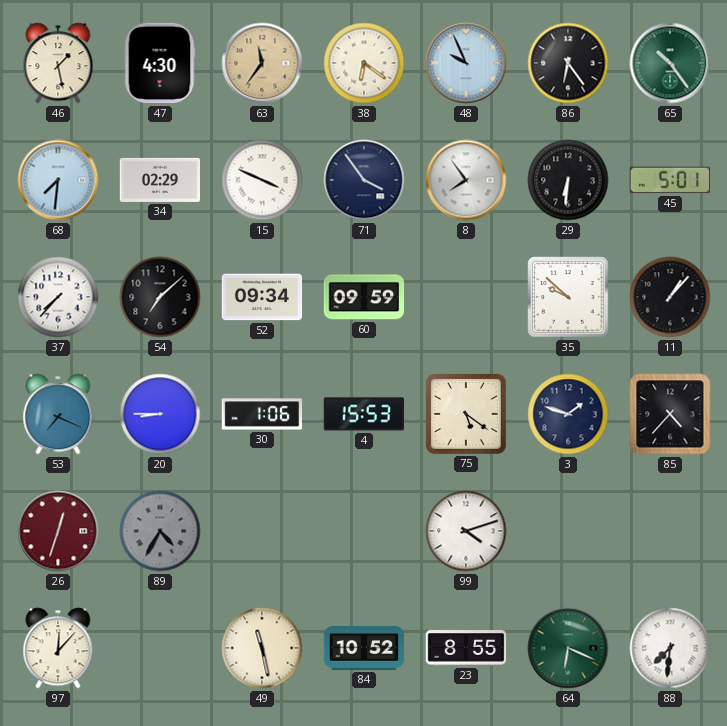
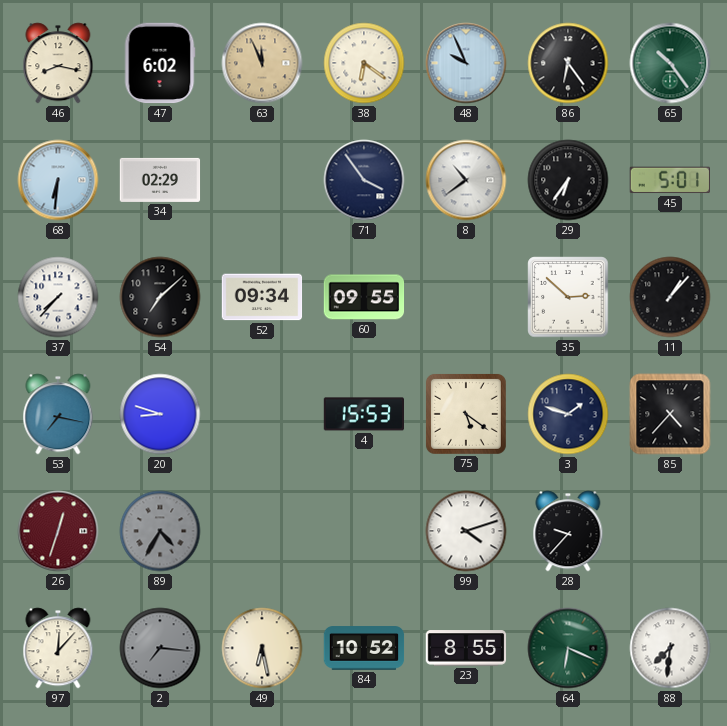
46: 1:28 -> 8:17 (58, 63)
47: 4:30 -> 6:02 (160, 63)
63: 11:36 -> 11:56 (262, 63)
68: 7:31 -> 6:31 (58, 180)
15: 3:49 -> none (262, 180)
8: 7:54 -> 10:39 (466, 180)
29: 6:31 -> 6:36 (568, 180)
60: 09:59 -> 09:55 (364, 297)
35: 9:52 -> 2:52 (568, 297)
53: 7:19 -> 7:17 (58, 414)
20: 8:45 -> 8:48 (160, 414)
30: 1:06 -> none (262, 414)
28: none -> 9:37 (568, 531)
2: none -> 7:16 (160, 648)
49: 11:28 -> 6:28 (262, 648)
